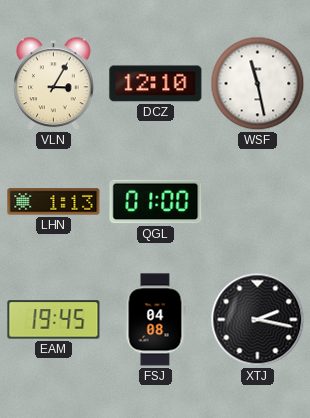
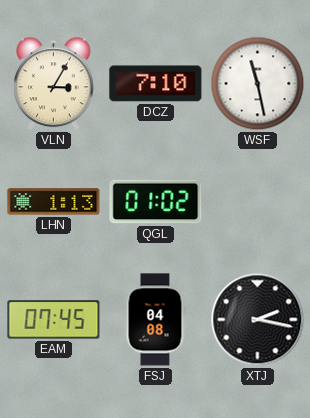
DCZ: 12:10 -> 7:10 (156, 84)
QGL: 01:00 -> 01:02 (156, 202)
EAM: 19:45 -> 07:45 (54, 320)
